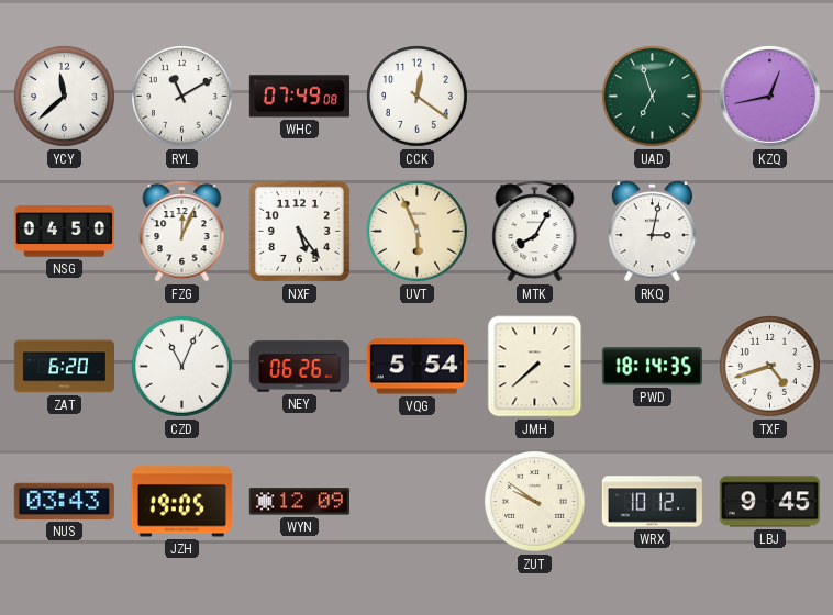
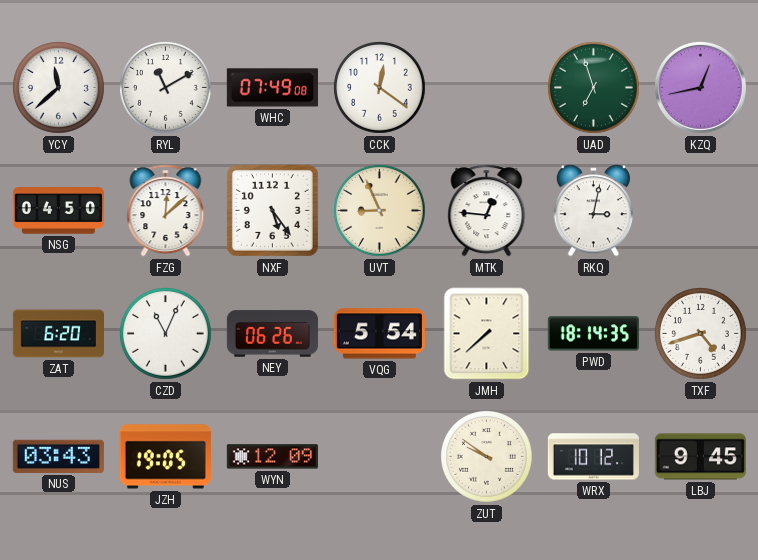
FZG: 12:04 -> 12:08 (166, 211)
UVT: 5:56 -> 8:56 (380, 211)
MTK: 8:05 -> 12:46 (487, 211)
